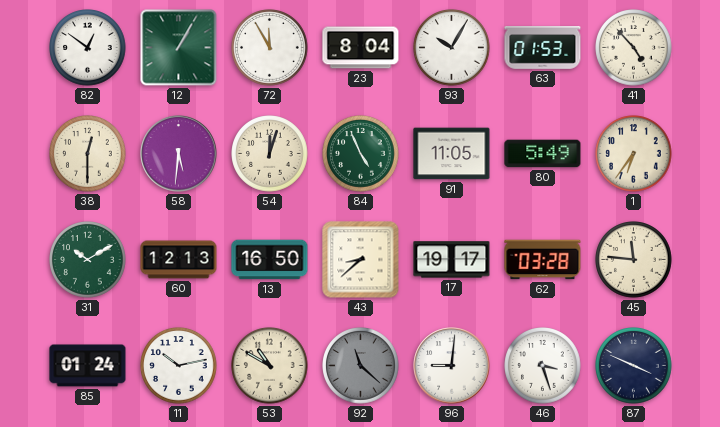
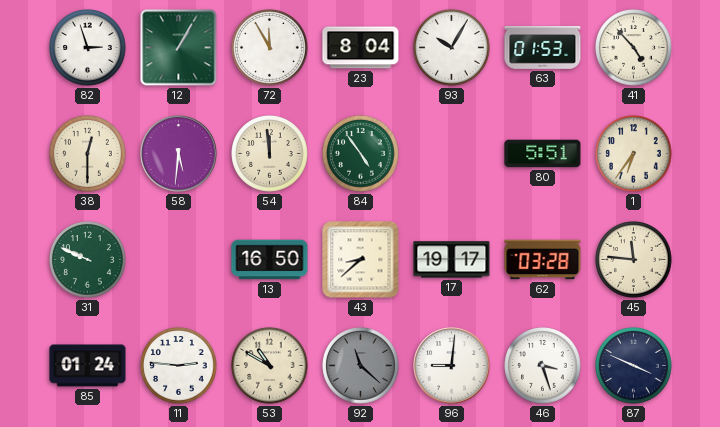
82: 12:51 -> 2:57 (88, 48)
54: 12:03 -> 11:59 (270, 154)
84: 4:56 -> 4:54 (361, 154)
91: 11:05 -> none (452, 154)
80: 5:49 -> 5:51 (543, 154)
31: 10:10 -> 9:49 (88, 260)
60: 12:13 -> none (179, 260)
11: 10:13 -> 2:46 (179, 366)
